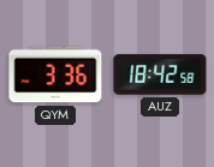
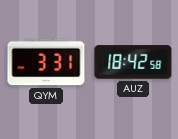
QYM: 3:36 -> 3:31 (46, 62)
